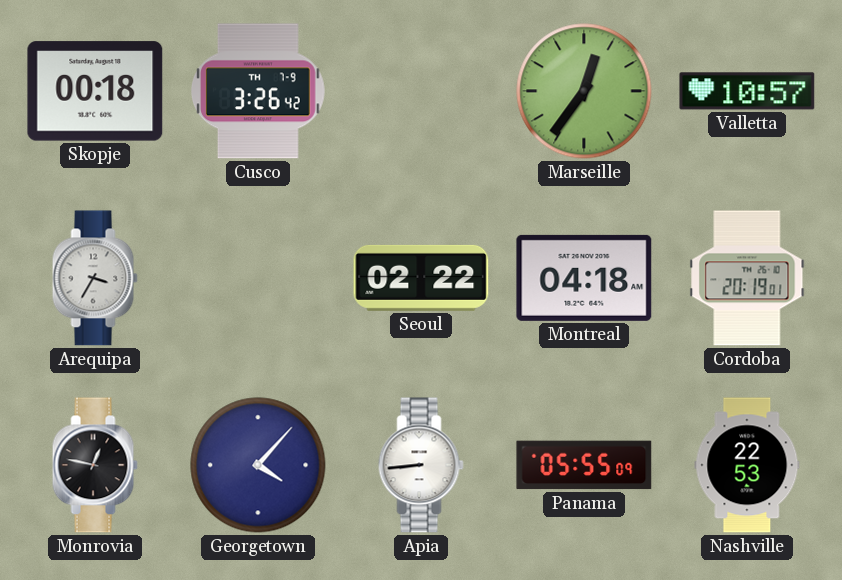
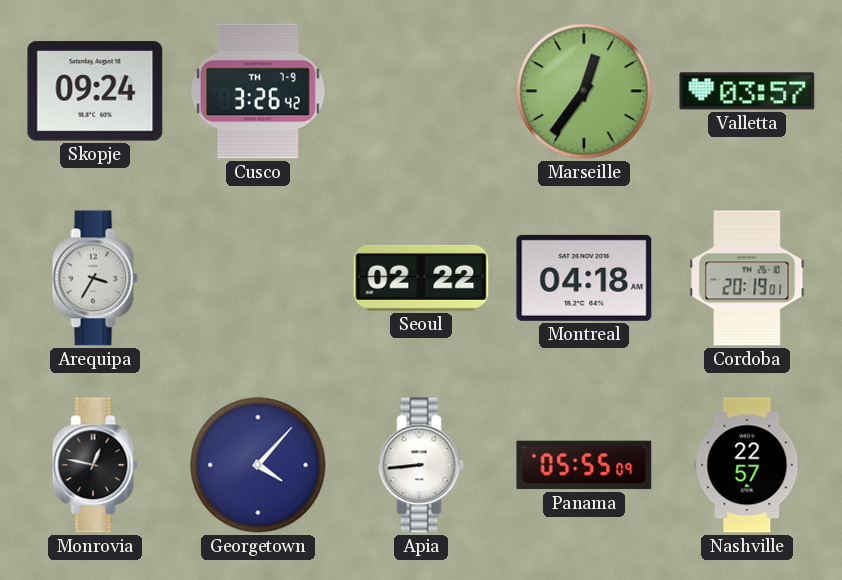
Skopje: 00:18 -> 09:24 (95, 91)
Valletta: 10:57 -> 03:57 (747, 91)
Nashville: 22:53 -> 22:57 (747, 465)
